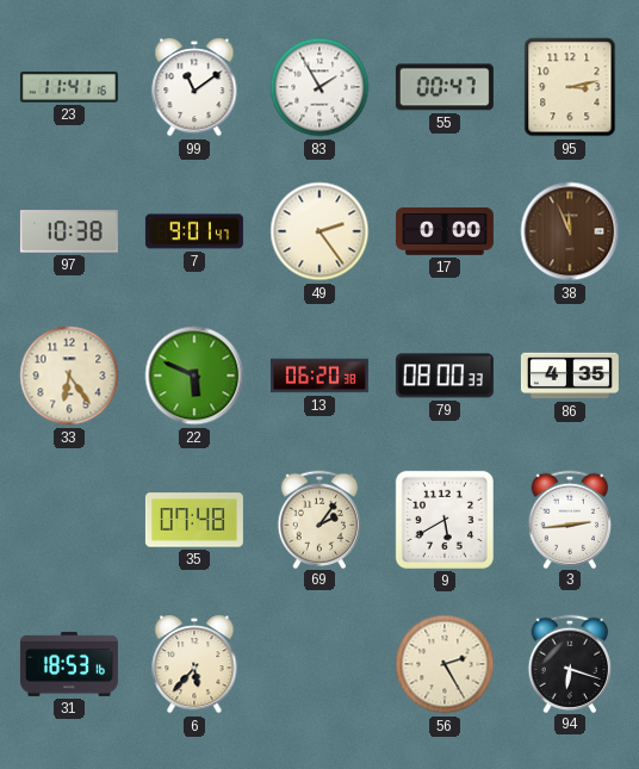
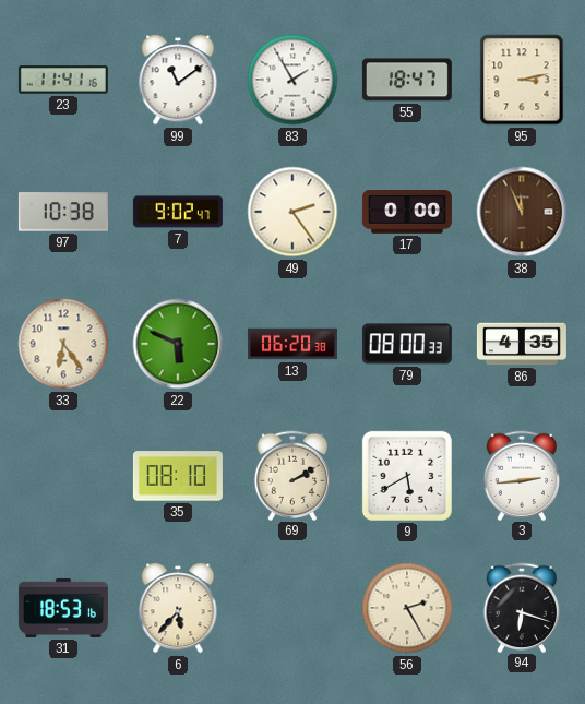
55: 00:47 -> 18:47 (407, 80)
7: 9:01 -> 9:02 (178, 212)
35: 07:48 -> 08:10 (178, 476)
69: 2:06 -> 2:10 (292, 475)
